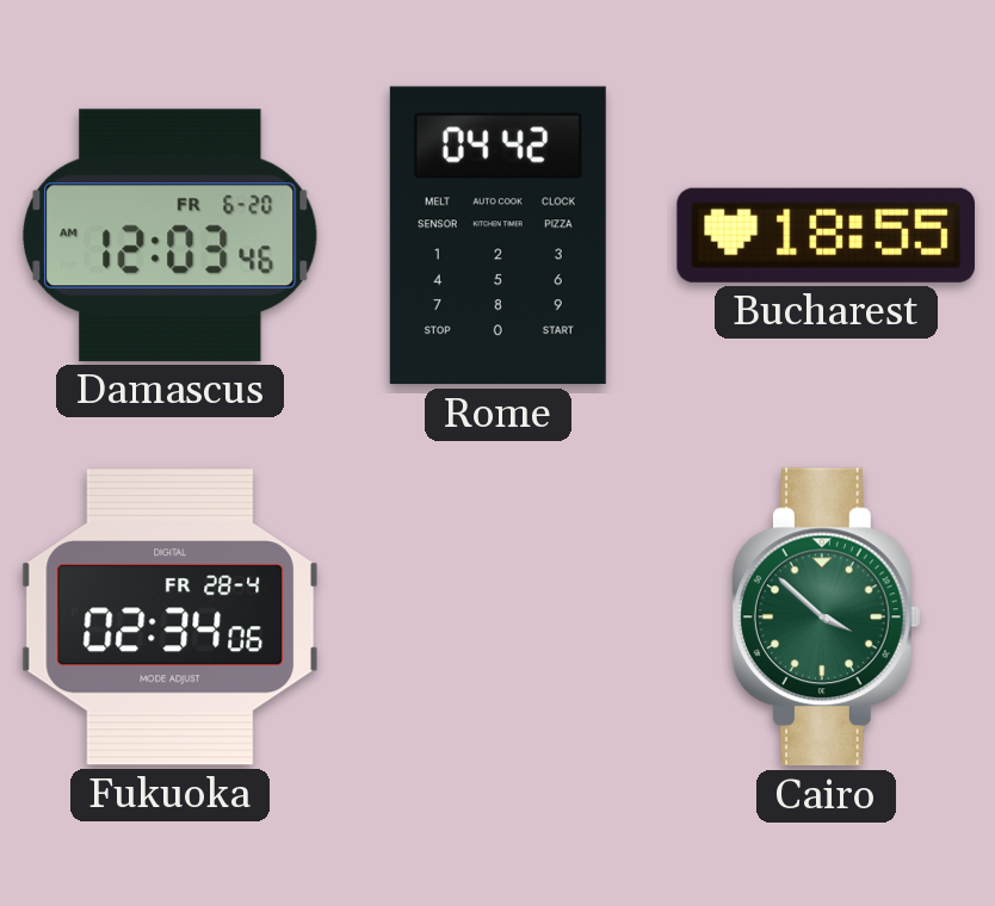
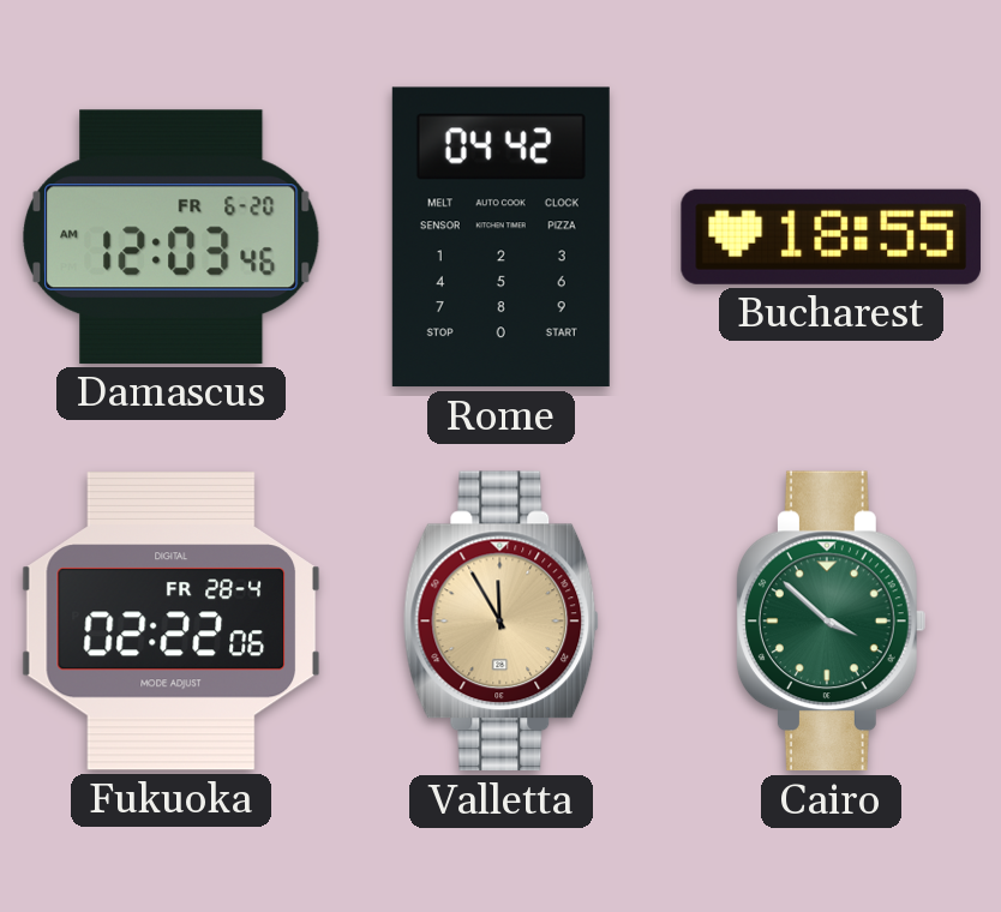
Fukuoka: 02:34 -> 02:22 (170, 622)
Valletta: none -> 11:55 (502, 622)
